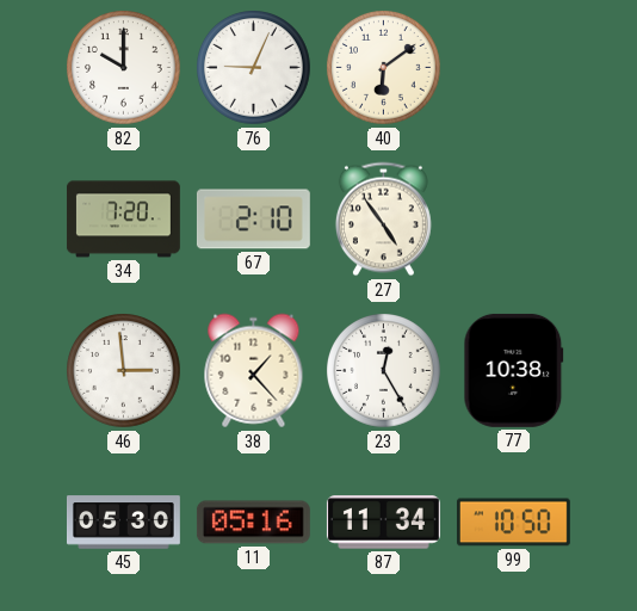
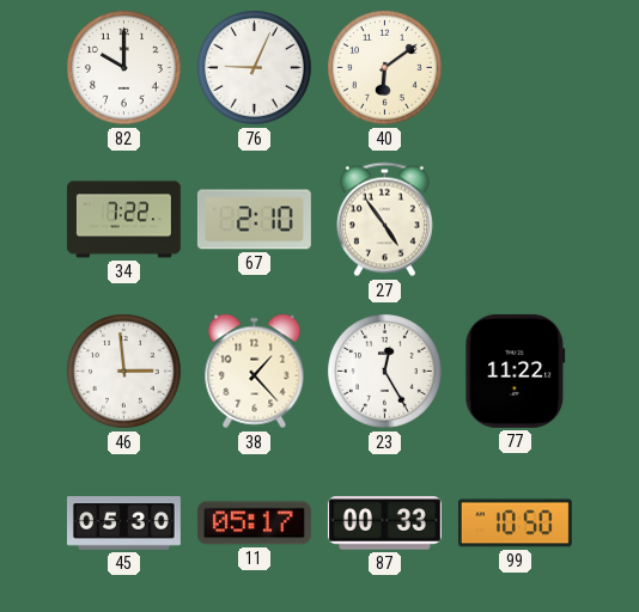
34: 7:20 -> 7:22 (123, 220)
77: 10:38 -> 11:22 (516, 371)
11: 05:16 -> 05:17 (254, 524)
87: 11:34 -> 00:33 (384, 524)
